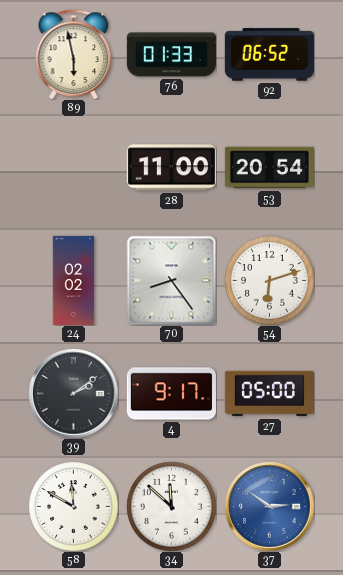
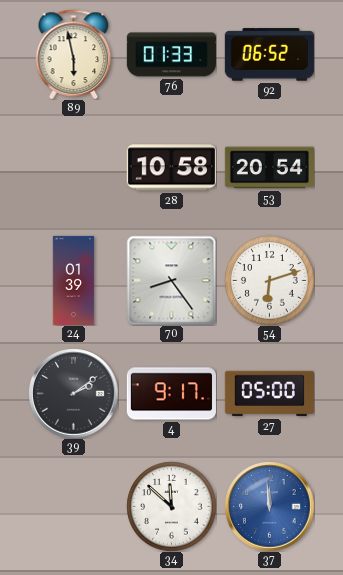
28: 11:00 -> 10:58 (171, 168)
24: 02:02 -> 01:39 (74, 280)
58: 11:50 -> none (73, 506)
37: 2:51 -> 11:59 (269, 506)
